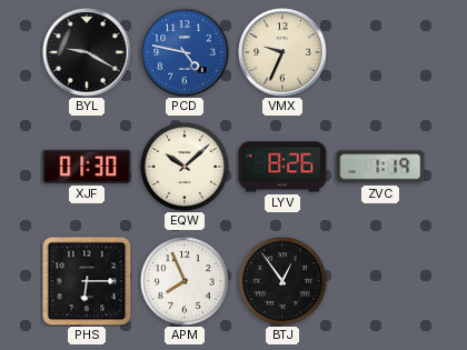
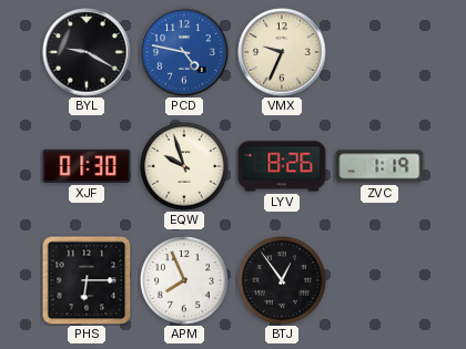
EQW: 10:08 -> 9:57 (184, 166)
